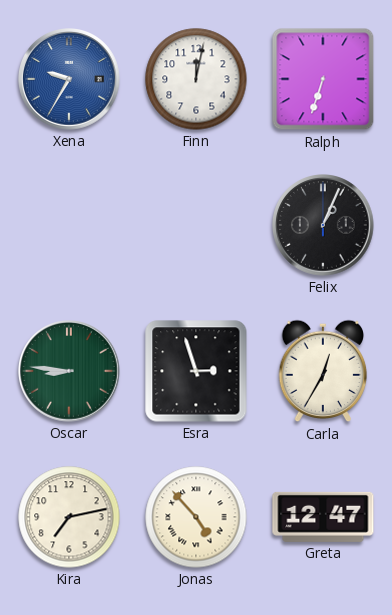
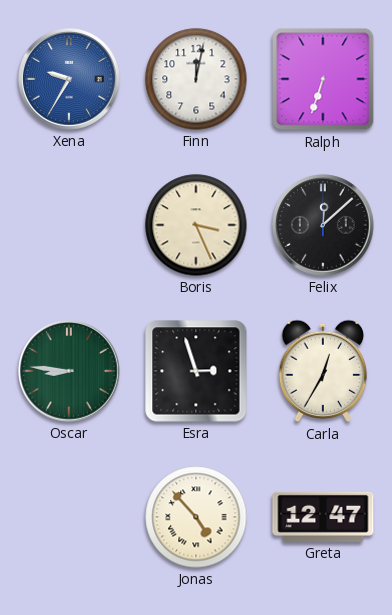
Boris: none -> 3:26 (196, 225)
Felix: 1:04 -> 12:08 (324, 226)
Kira: 7:13 -> none (69, 517)
